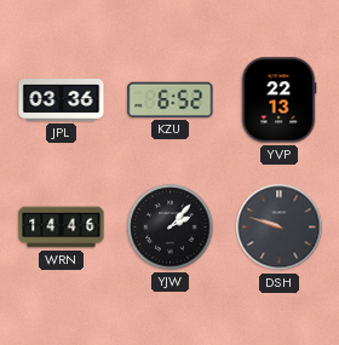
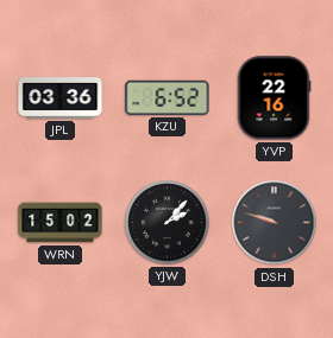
YVP: 22:13 -> 22:16 (274, 98)
WRN: 14:46 -> 15:02 (61, 223)
